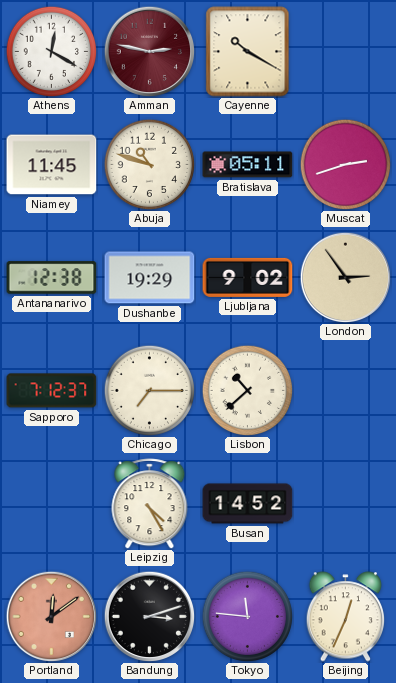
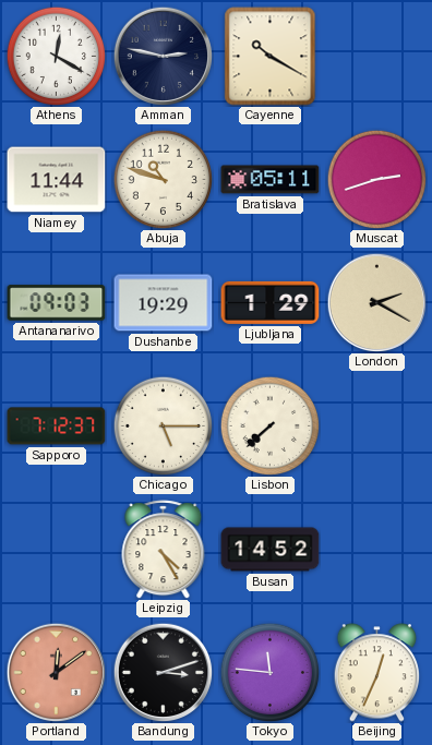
Amman dial: burgundy -> navy (163, 56)
Niamey: 11:45 -> 11:44 (57, 180)
Antananarivo: 12:38 -> 09:03 (57, 303)
Ljubljana: 9:02 -> 1:29 (271, 302)
London: 2:54 -> 2:20 (376, 302)
Chicago: 7:15 -> 5:15 (163, 425)
Lisbon: 10:38 -> 7:38 (269, 425)
